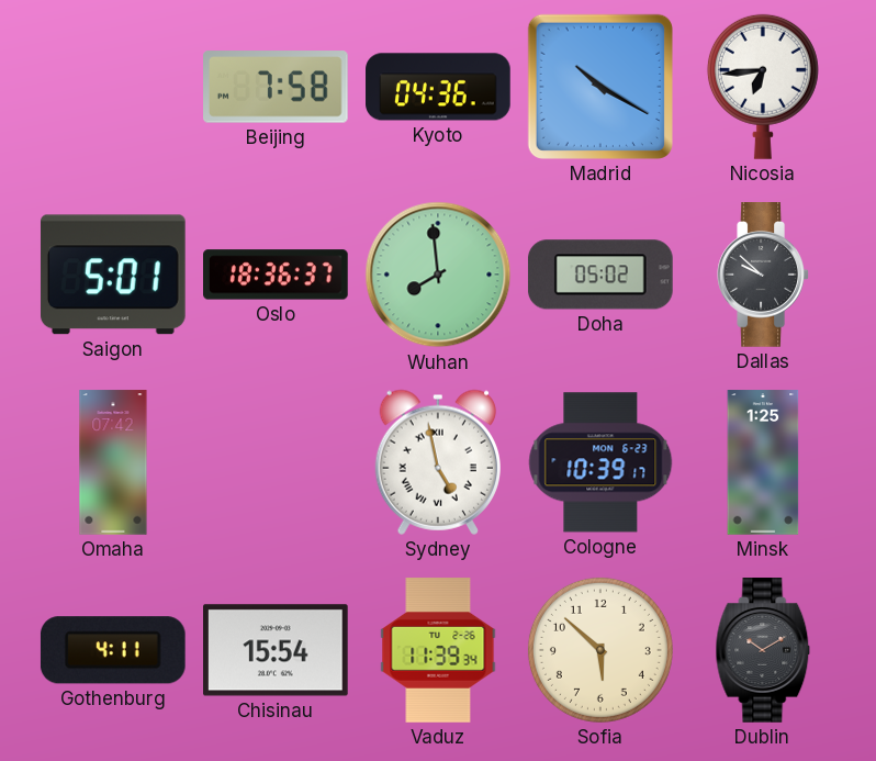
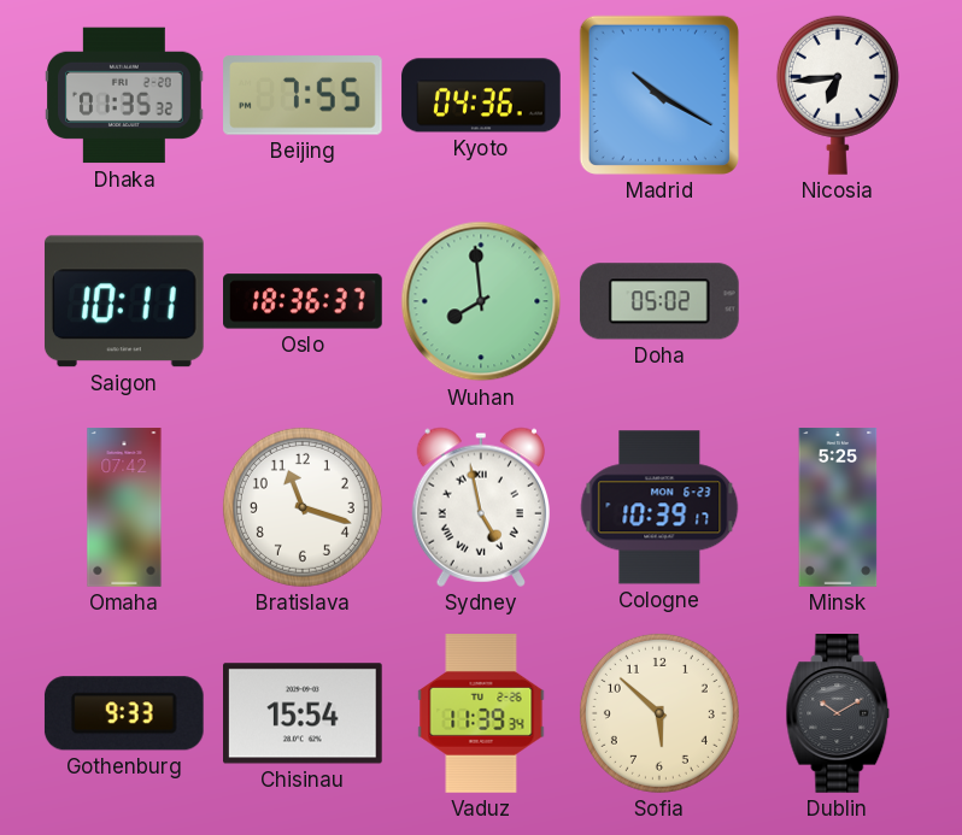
Dhaka: none -> 01:35 (124, 95)
Beijing: 7:58 -> 7:55 (304, 95)
Saigon: 5:01 -> 10:11 (124, 301)
Dallas: 9:52 -> none (763, 275)
Bratislava: none -> 11:18 (303, 507)
Minsk: 1:25 -> 5:25 (838, 507)
Gothenburg: 4:11 -> 9:33 (124, 713)
